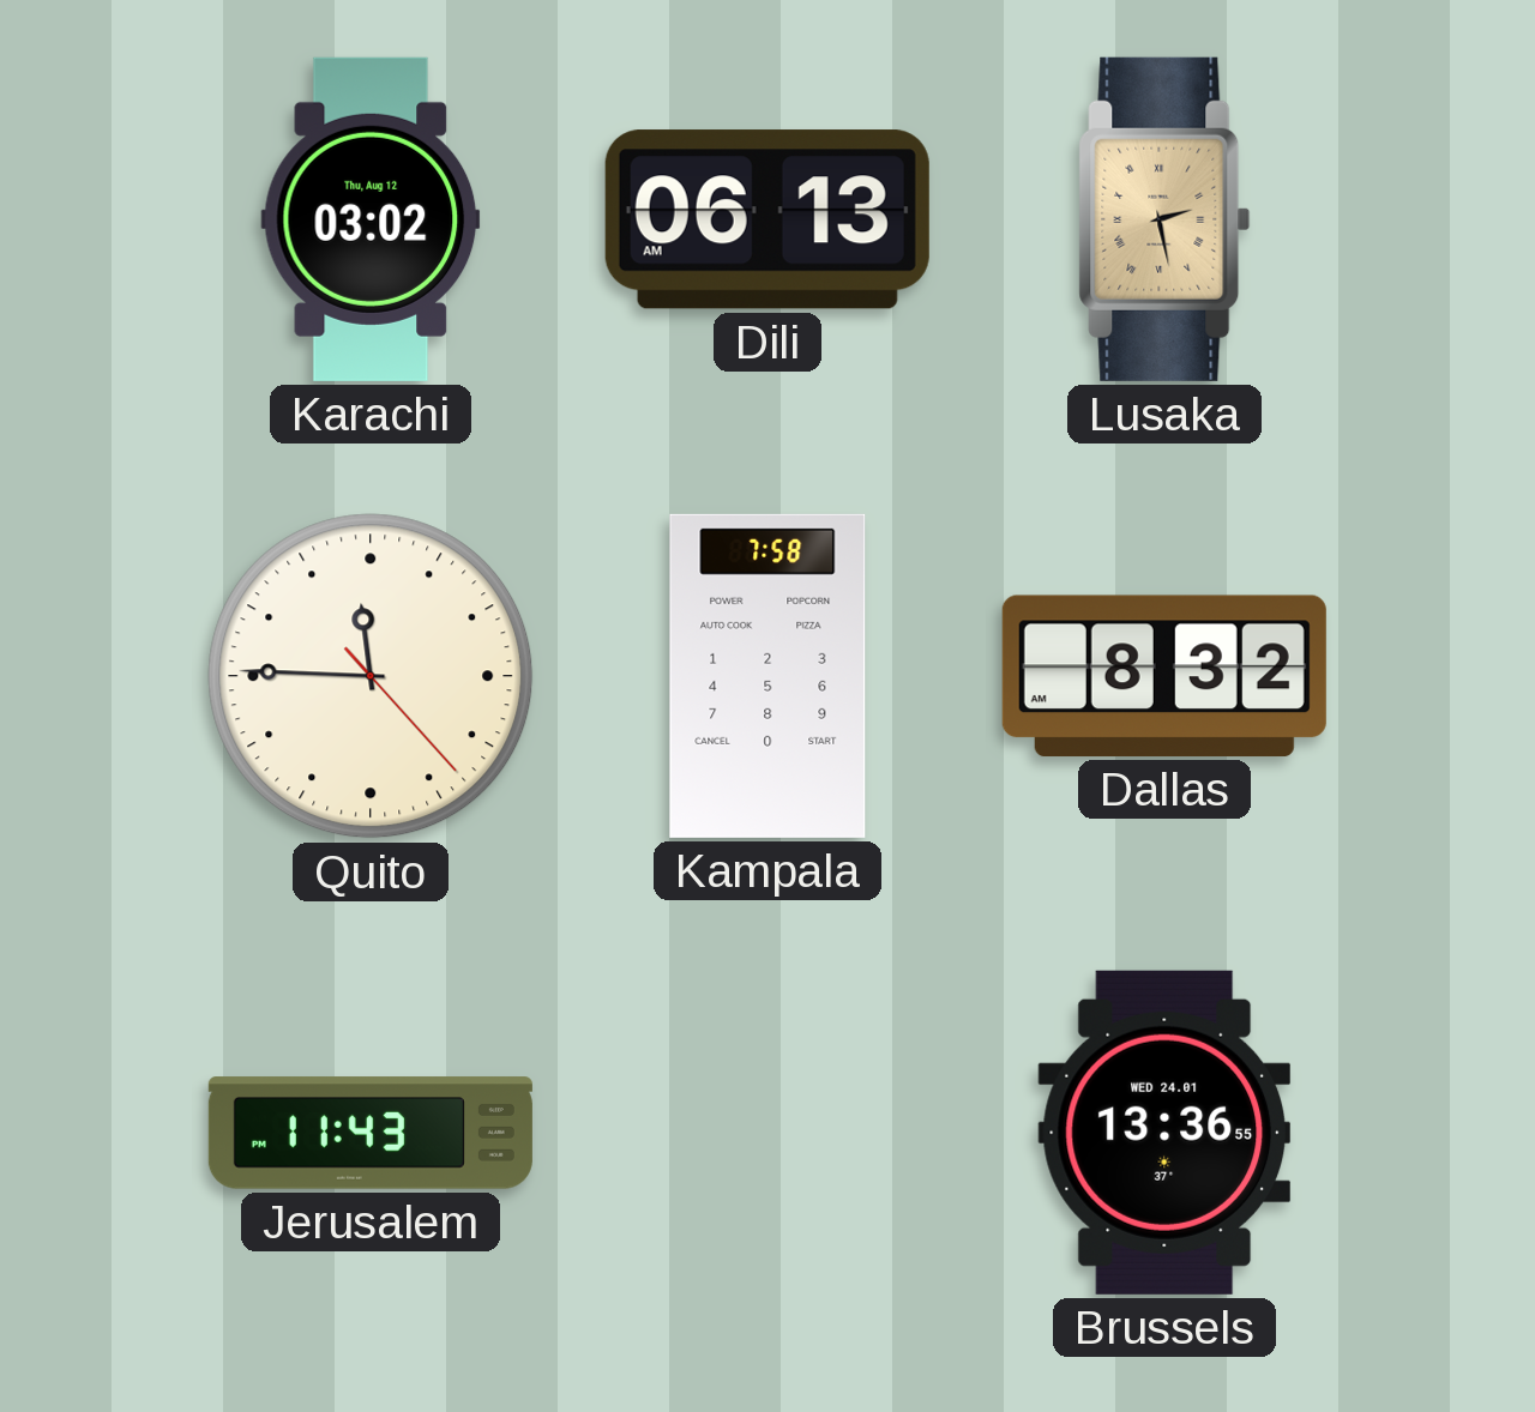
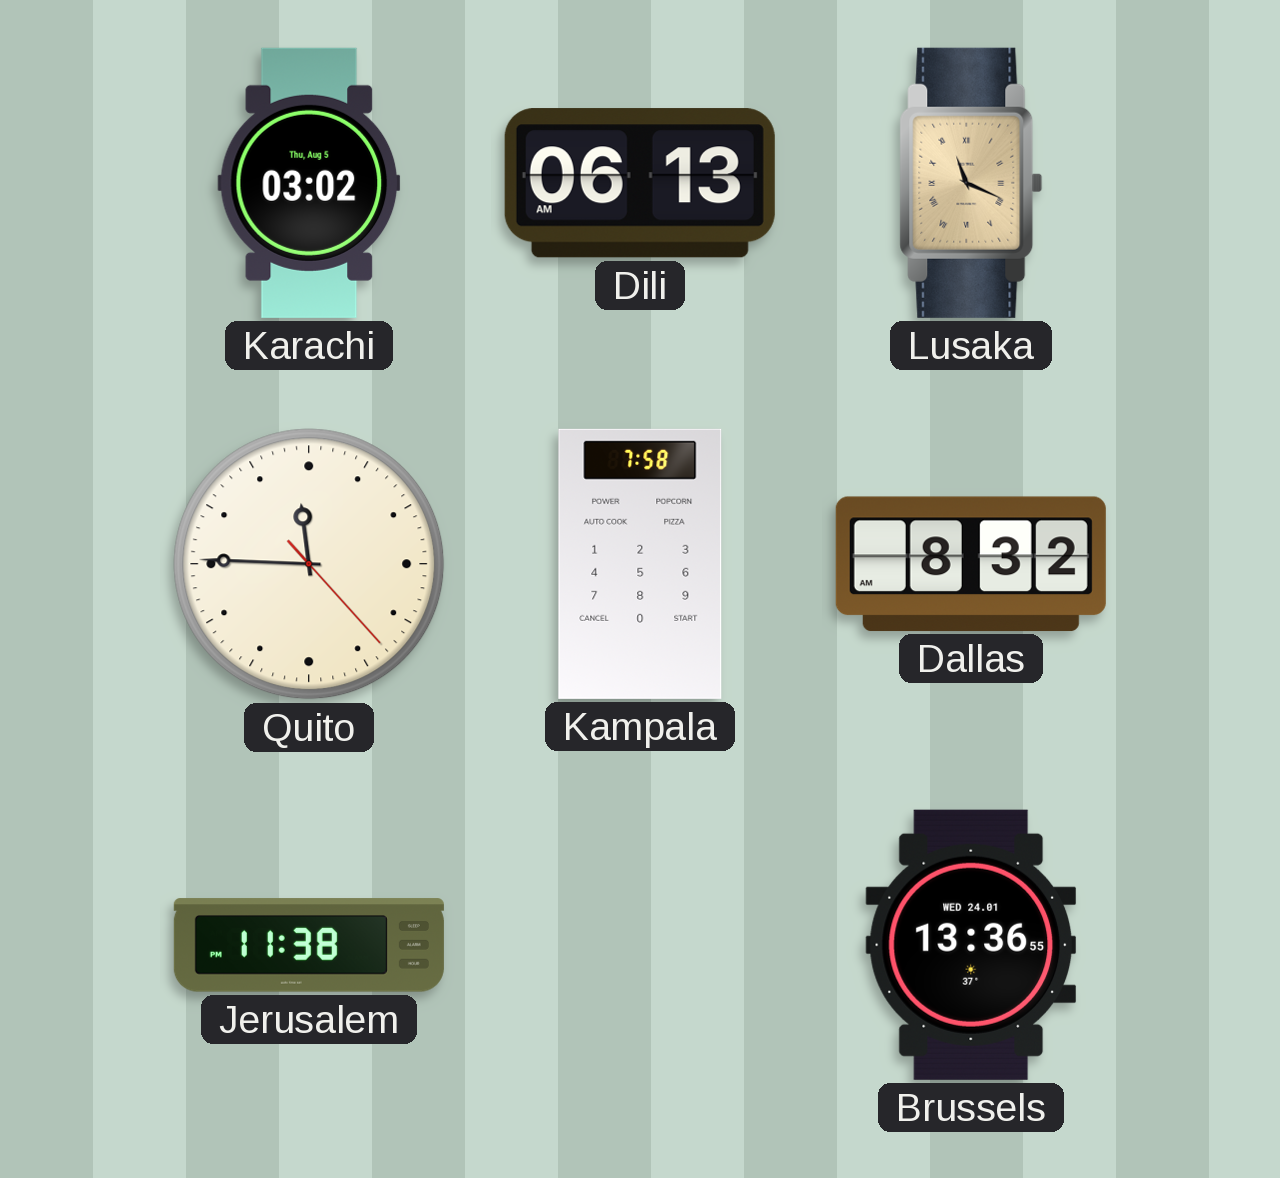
Karachi date: Thu, Aug 12 -> Thu, Aug 5 (309, 183)
Lusaka: 2:28 -> 11:19 (971, 183)
Jerusalem: 11:43 -> 11:38 (309, 945)
